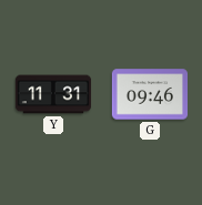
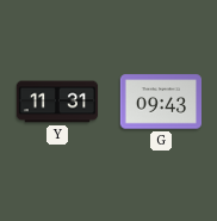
G: 09:46 -> 09:43 (160, 102)
